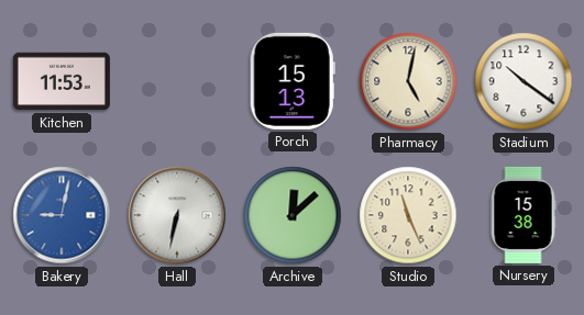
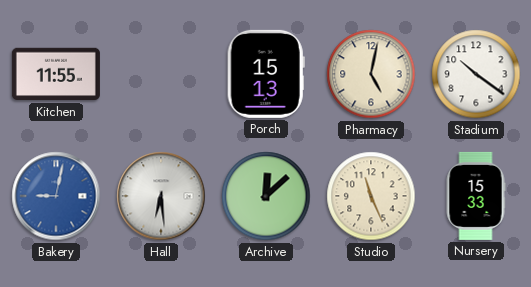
Kitchen: 11:53 -> 11:55 (56, 74)
Hall: 6:32 -> 6:29 (161, 196)
Nursery: 15:38 -> 15:33 (476, 196)
